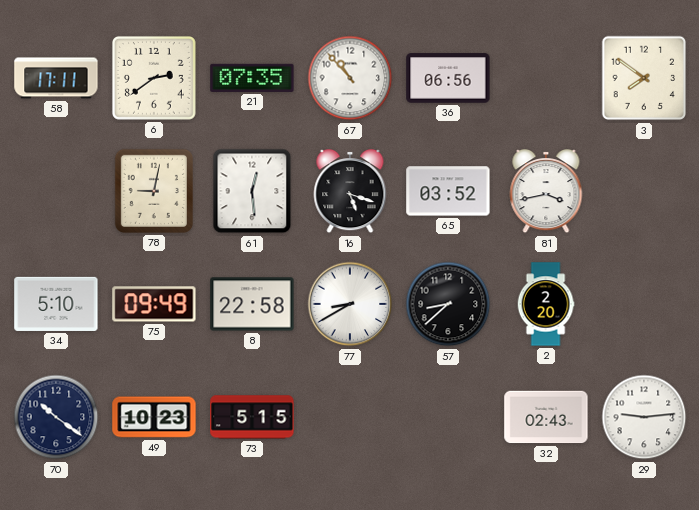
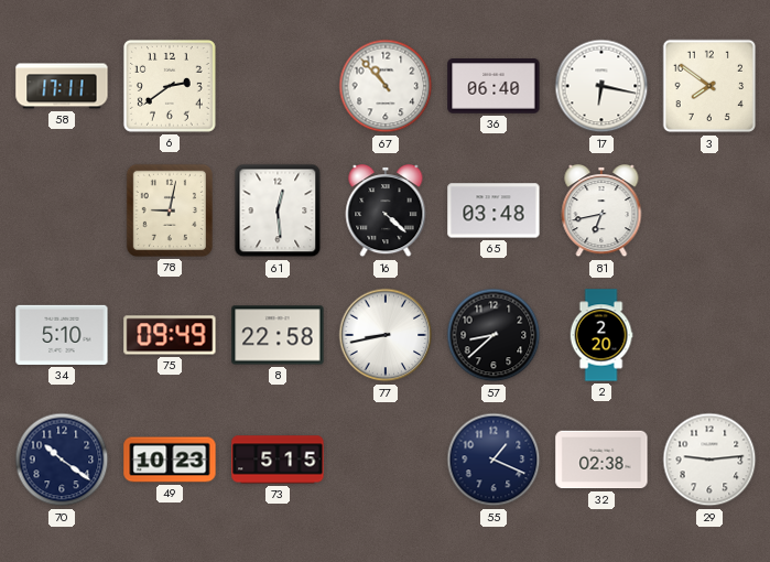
21: 07:35 -> none (252, 78)
36: 06:56 -> 06:40 (494, 86)
17: none -> 6:17 (601, 86)
16: 5:18 -> 4:22 (386, 212)
65: 03:52 -> 03:48 (494, 210)
81: 3:43 -> 6:43 (601, 212)
77: 8:40 -> 8:43 (386, 335)
55: none -> 1:19 (494, 460)
32: 02:43 -> 02:38 (601, 460)
